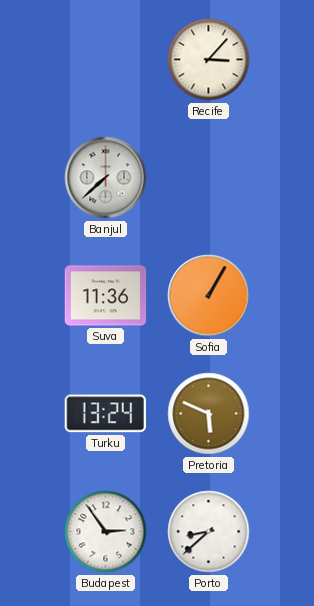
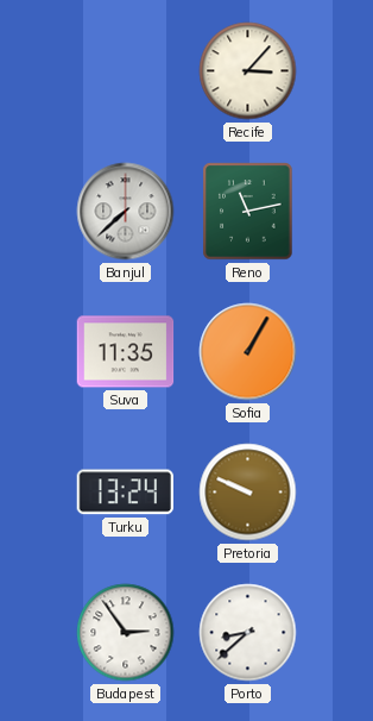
Reno: none -> 11:13 (248, 212)
Suva: 11:36 -> 11:35 (126, 352)
Pretoria: 5:49 -> 9:49 (248, 493)
